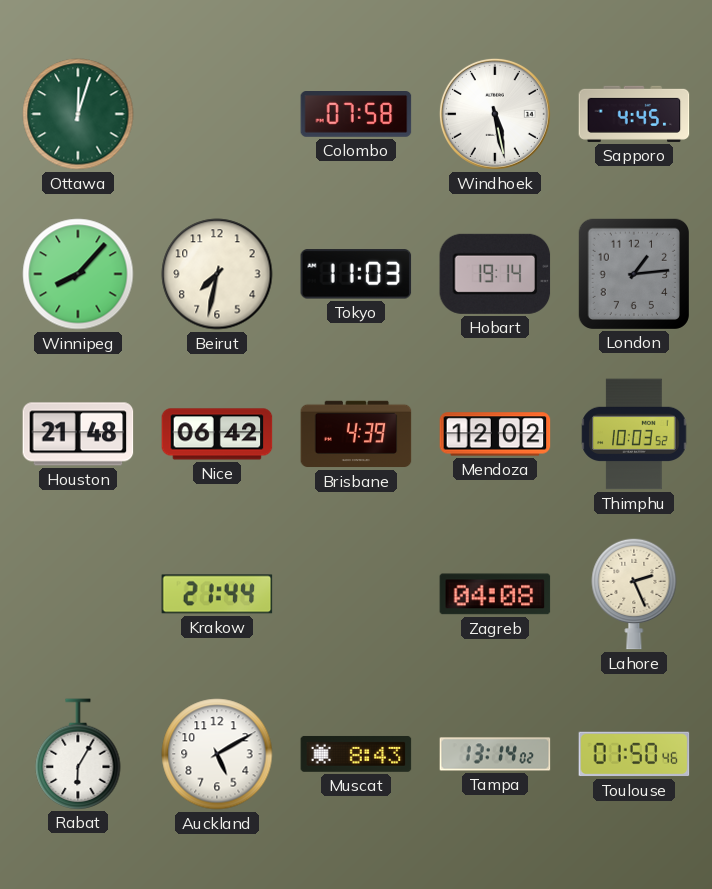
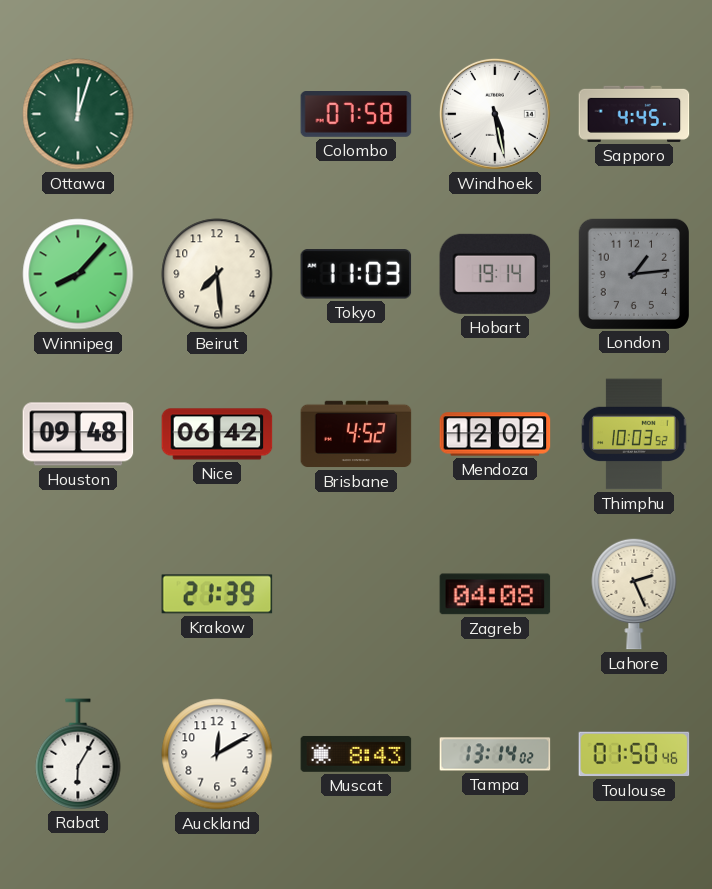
Beirut: 7:32 -> 7:29 (217, 274)
Houston: 21:48 -> 09:48 (78, 434)
Brisbane: 4:39 -> 4:52 (356, 434)
Krakow: 21:44 -> 21:39 (217, 594)
Auckland: 5:10 -> 12:10 (217, 754)
